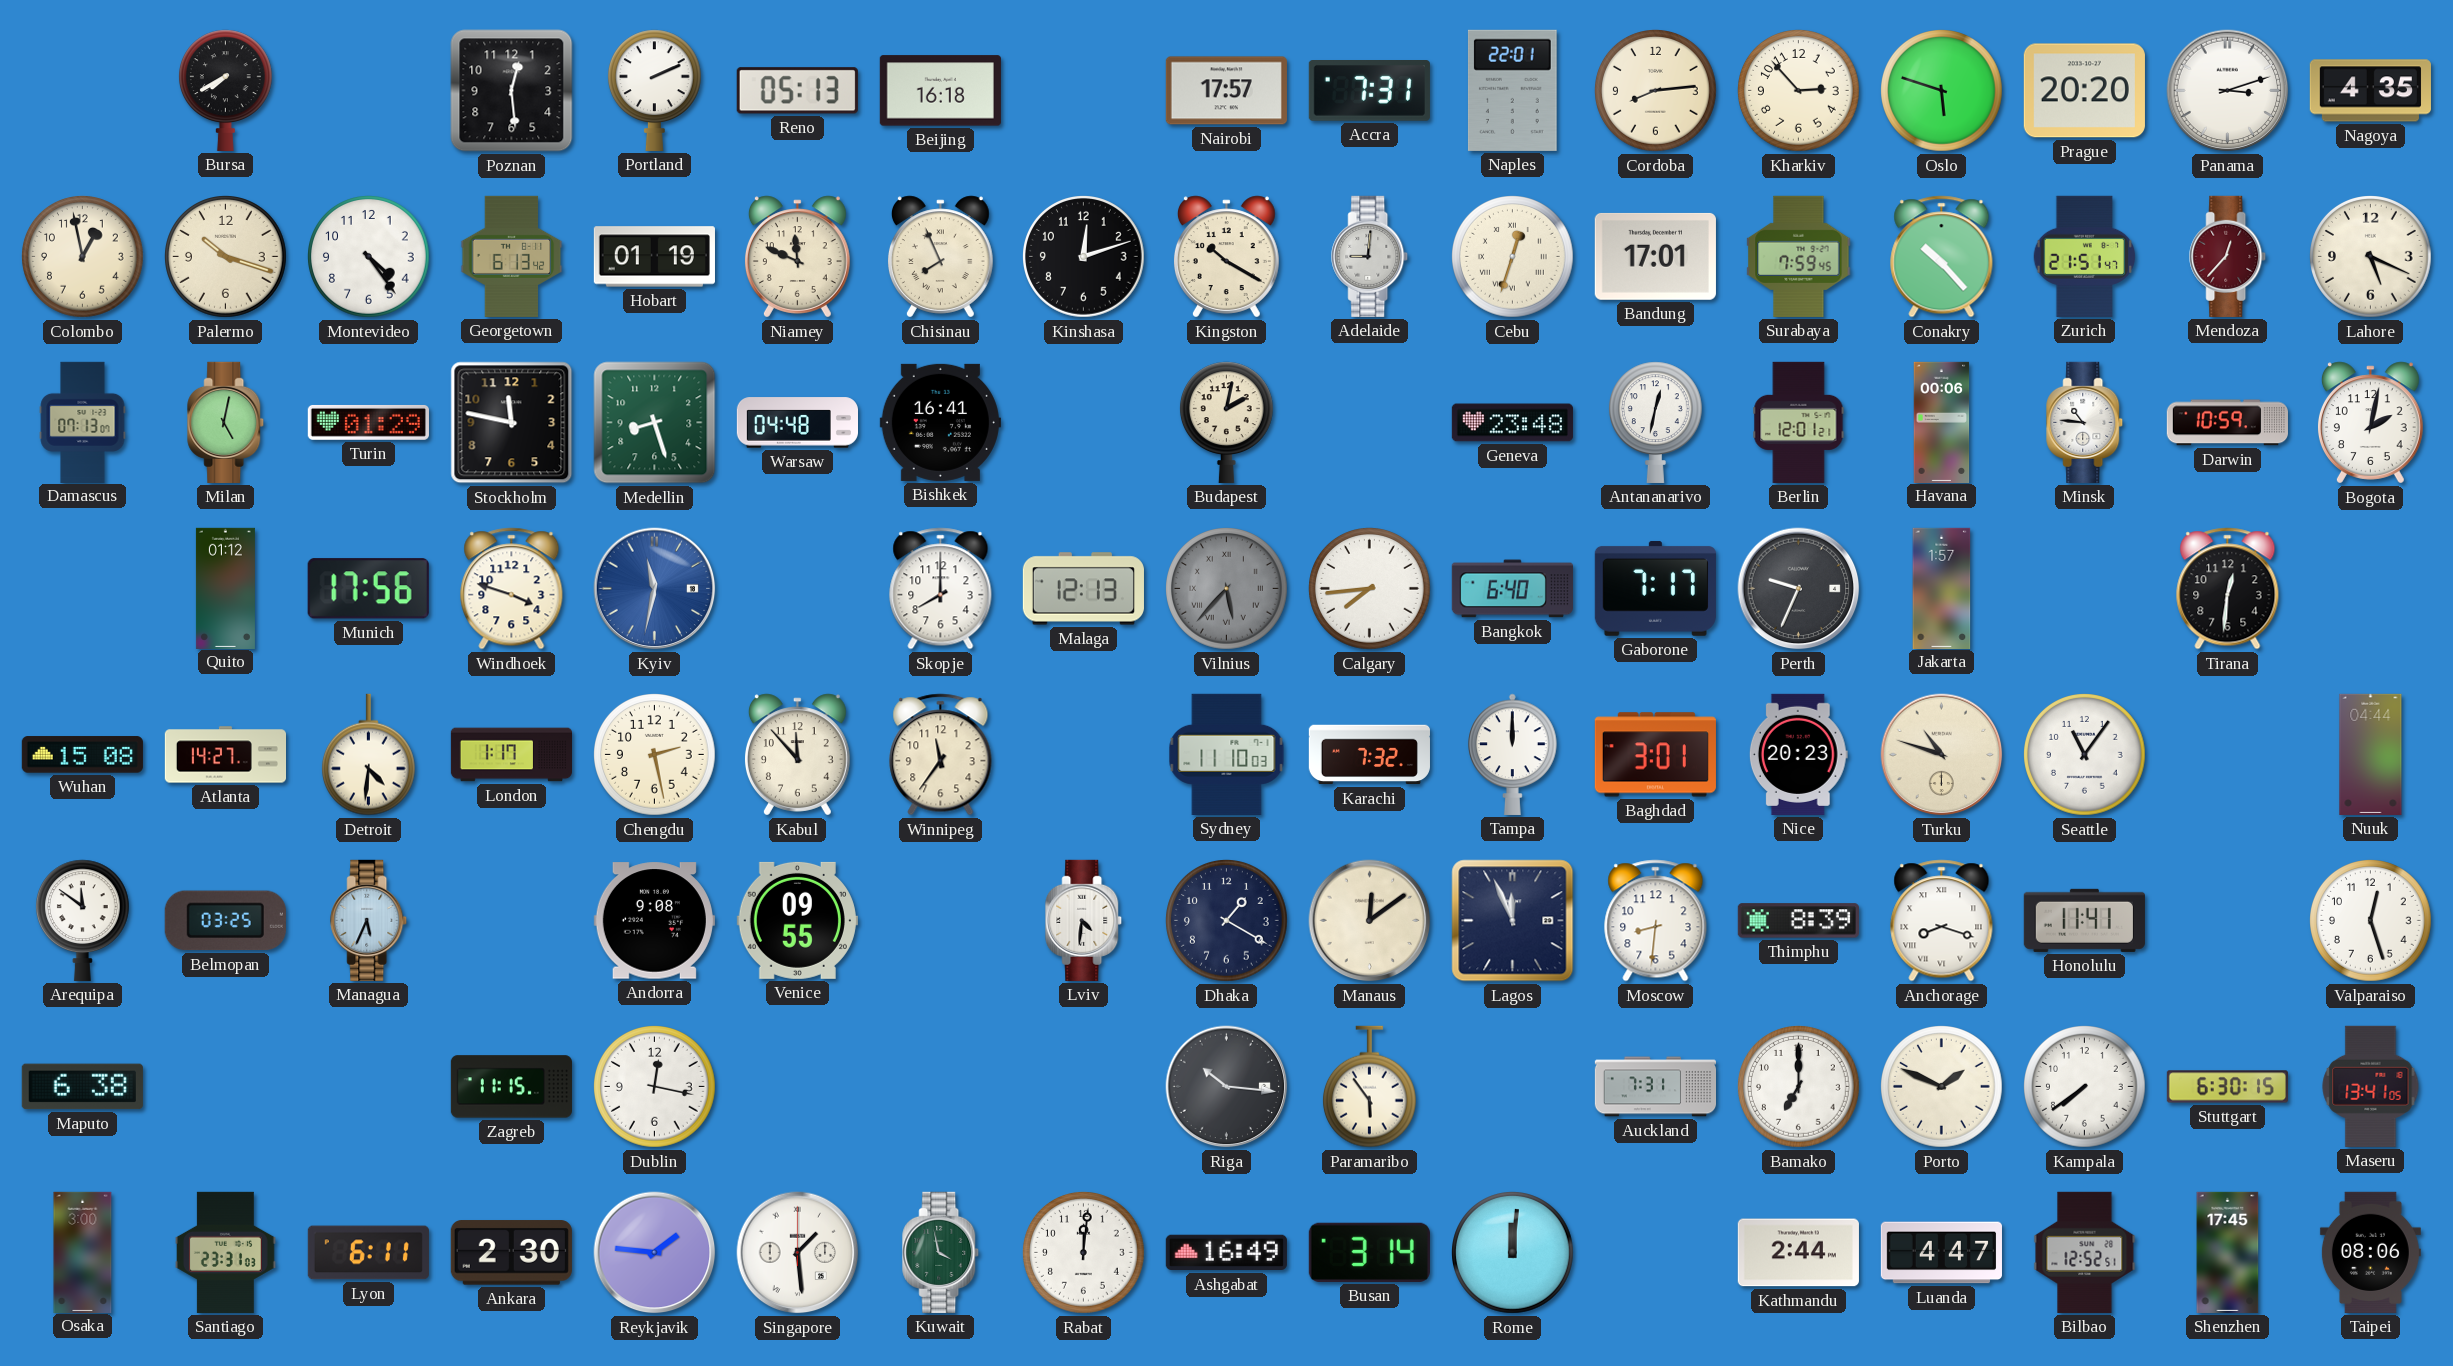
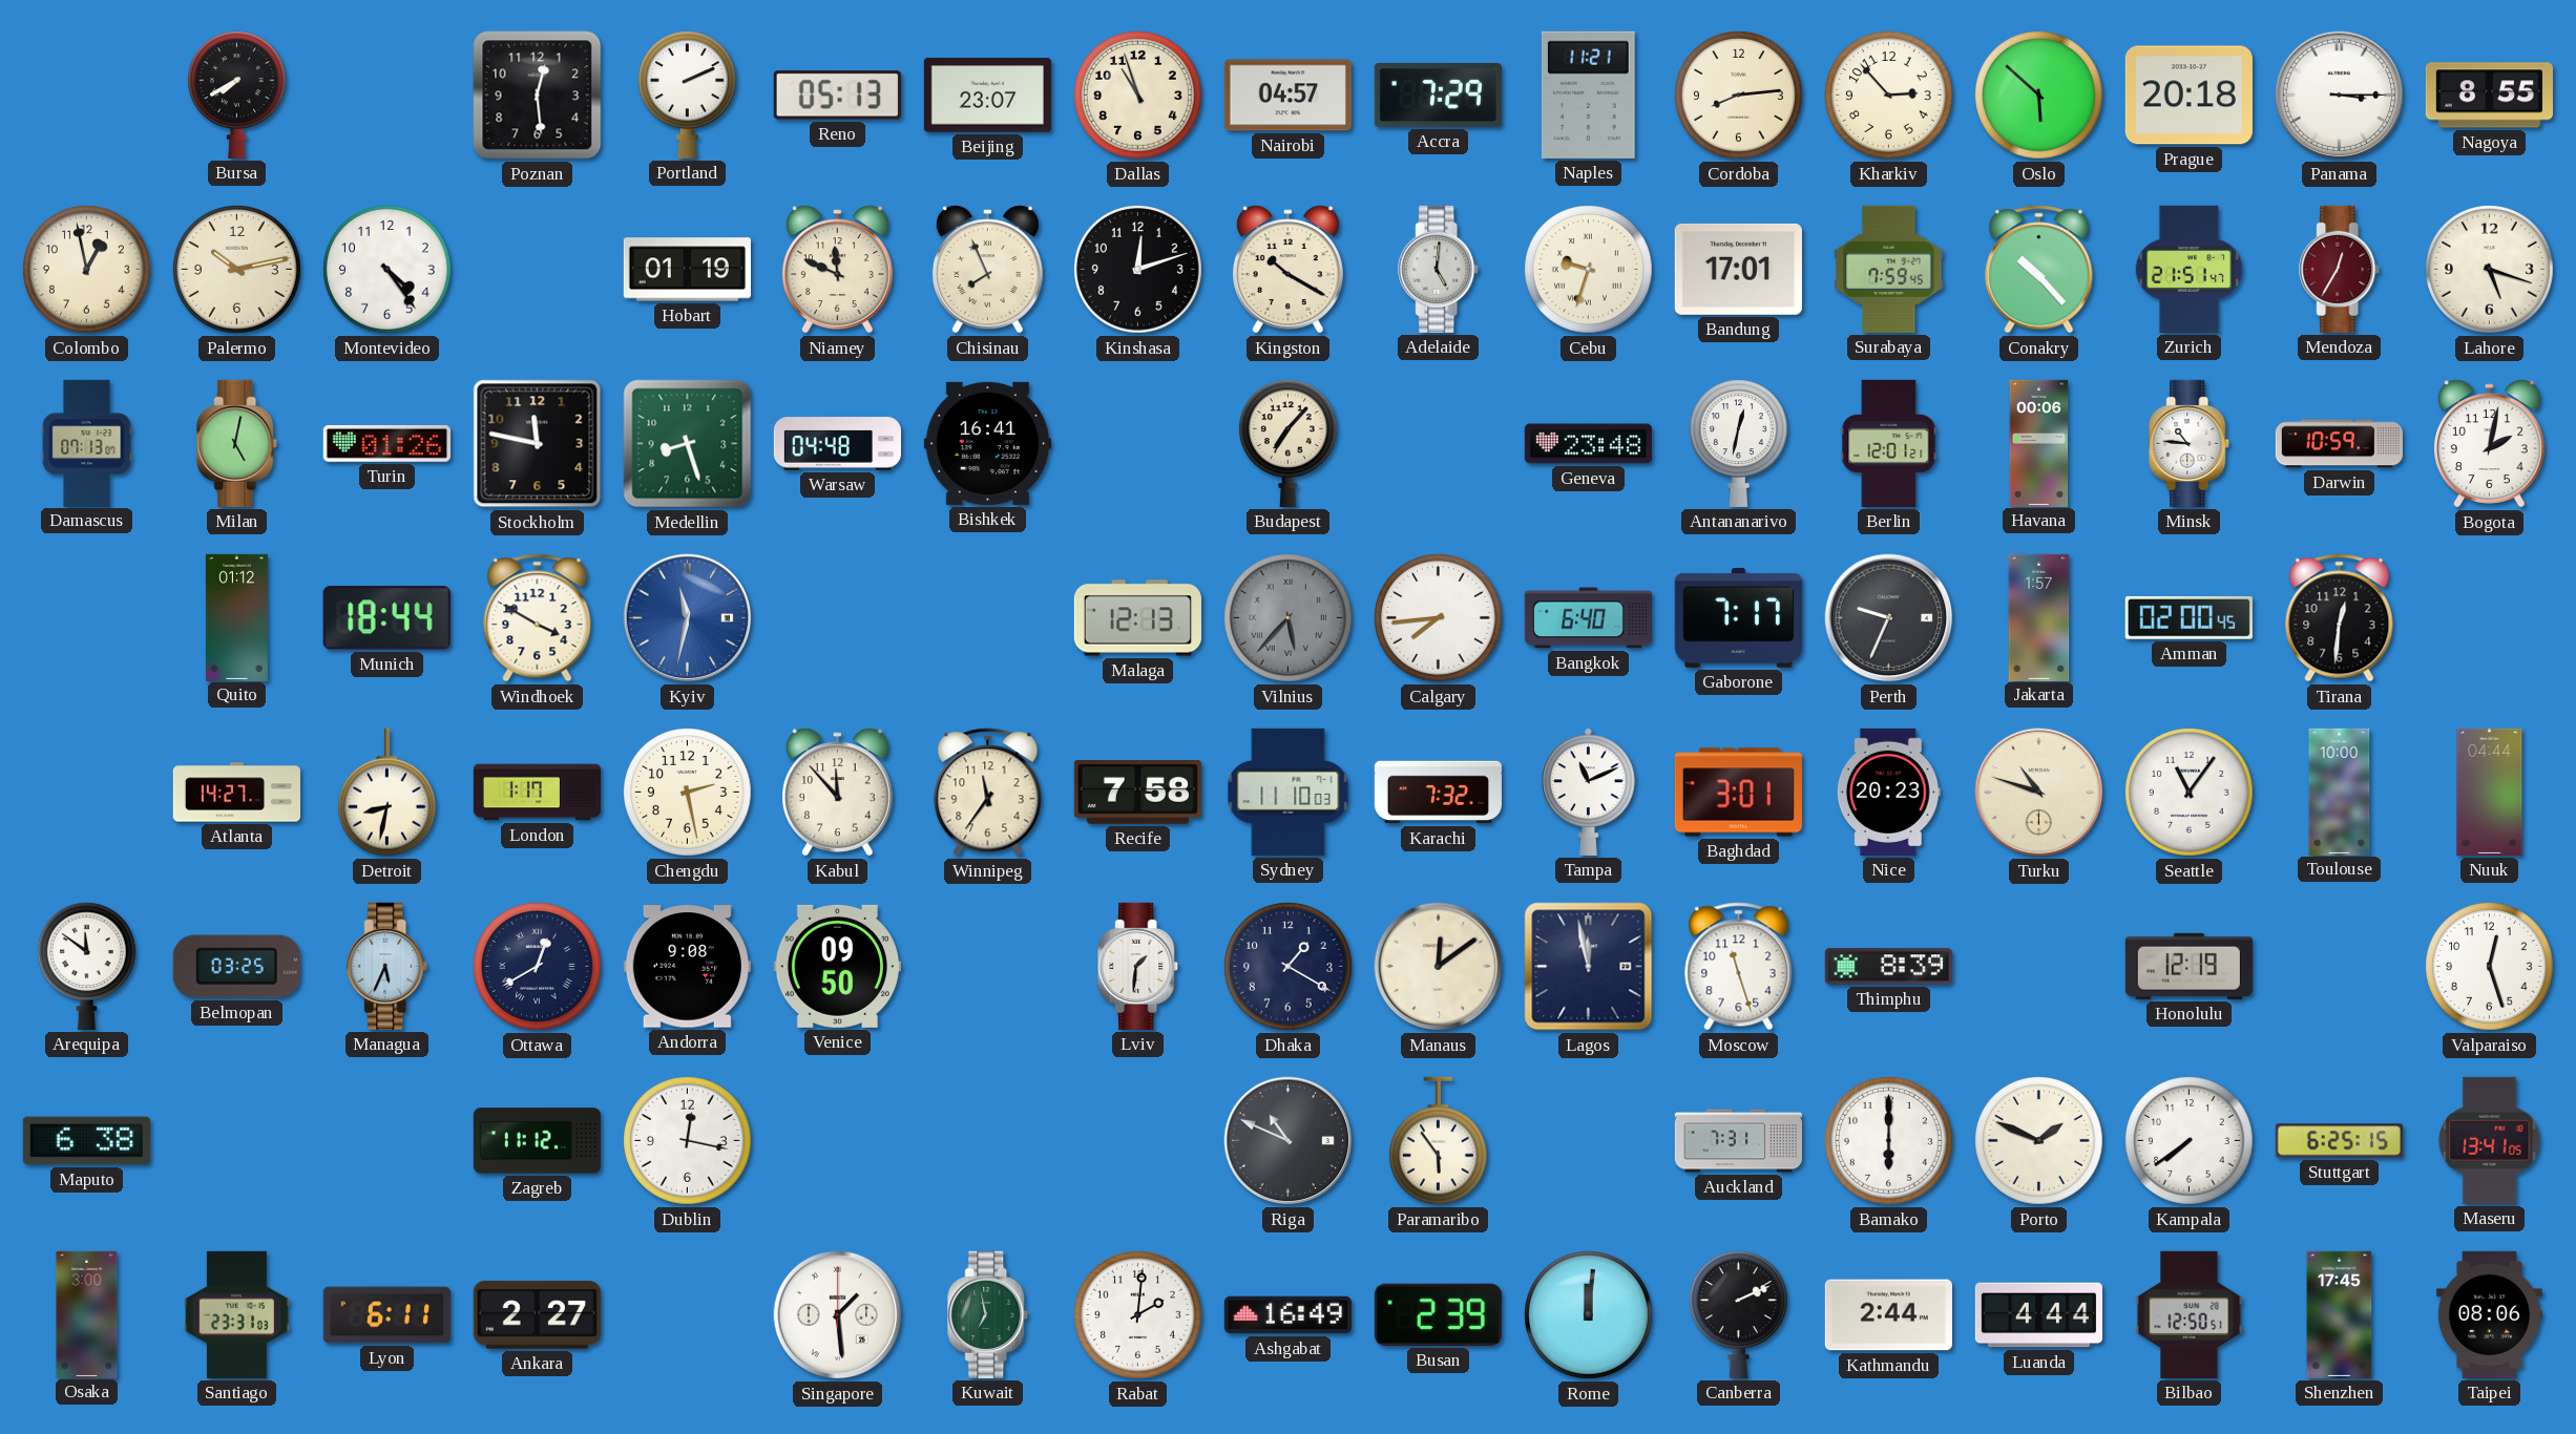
Beijing: 16:18 -> 23:07 (987, 96)
Dallas: none -> 10:57 (1138, 96)
Nairobi: 17:57 -> 04:57 (1287, 96)
Accra: 7:31 -> 7:29 (1438, 96)
Naples: 22:01 -> 11:21 (1588, 94)
Oslo: 5:48 -> 5:52 (2039, 96)
Prague: 20:20 -> 20:18 (2188, 96)
Panama: 3:12 -> 3:15 (2340, 96)
Nagoya: 4:35 -> 8:55 (2489, 96)
Palermo: 10:18 -> 10:13 (237, 270)
Georgetown: 6:13 -> none (512, 256)
Adelaide: 9:01 -> 5:01 (1439, 269)
Cebu: 12:33 -> 9:33 (1589, 270)
Mendoza: 12:37 -> 12:35 (2340, 269)
Lahore: 5:19 -> 5:18 (2490, 270)
Turin: 01:29 -> 01:26 (386, 443)
Budapest: 2:02 -> 7:07 (1287, 443)
Munich: 17:56 -> 18:44 (386, 618)
Windhoek: 3:48 -> 3:50 (538, 618)
Skopje: 8:00 -> none (941, 589)
Amman: none -> 02:00 (2188, 617)
Wuhan: 15:08 -> none (82, 755)
Detroit: 4:31 -> 8:32 (386, 793)
Recife: none -> 7:58 (1137, 793)
Tampa: 12:00 -> 11:11 (1589, 792)
Toulouse: none -> 10:00 (2340, 792)
Ottawa: none -> 12:40 (538, 967)
Venice: 09:55 -> 09:50 (837, 966)
Lviv: 4:31 -> 1:31 (1138, 966)
Lagos: 11:56 -> 11:58 (1589, 967)
Moscow: 8:31 -> 11:27 (1739, 967)
Anchorage: 8:18 -> none (1942, 921)
Honolulu: 11:41 -> 12:19 (2188, 966)
Zagreb: 11:15 -> 11:12 (537, 1141)
Riga: 10:16 -> 10:49 (1289, 1141)
Bamako: 7:00 -> 6:00 (1889, 1141)
Stuttgart: 6:30 -> 6:25 (2339, 1141)
Ankara: 2:30 -> 2:27 (537, 1315)
Reykjavik: 1:46 -> none (655, 1253)
Kuwait: 3:58 -> 6:58 (988, 1314)
Rabat: 12:01 -> 2:01 (1138, 1315)
Busan: 3:14 -> 2:39 (1438, 1314)
Canberra: none -> 2:11 (1738, 1314)
Luanda: 4:47 -> 4:44 (2038, 1315)
Bilbao: 12:52 -> 12:50 (2190, 1314)
